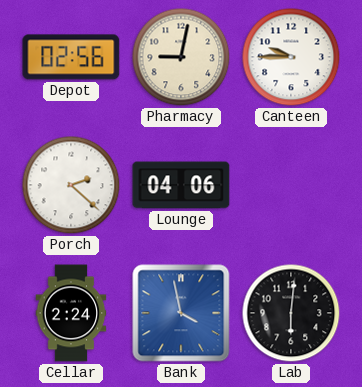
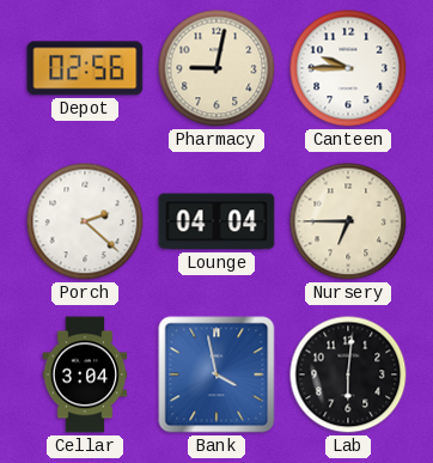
Lounge: 04:06 -> 04:04 (216, 221)
Nursery: none -> 6:45 (348, 221)
Cellar: 2:24 -> 3:04 (85, 374)
